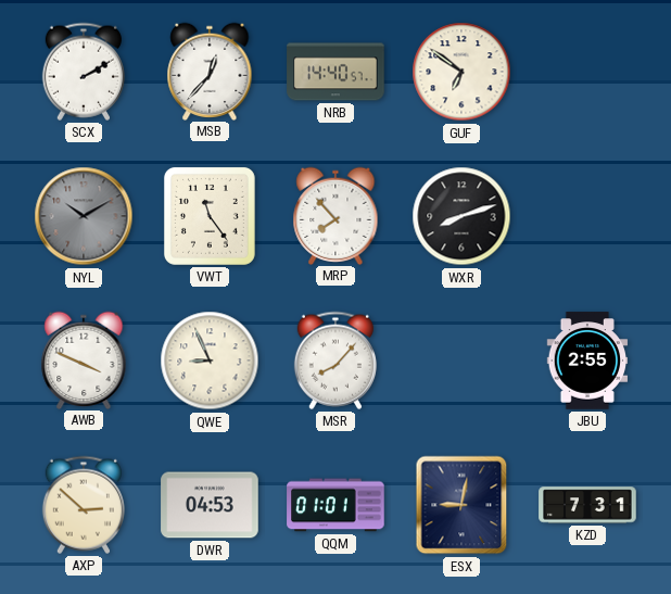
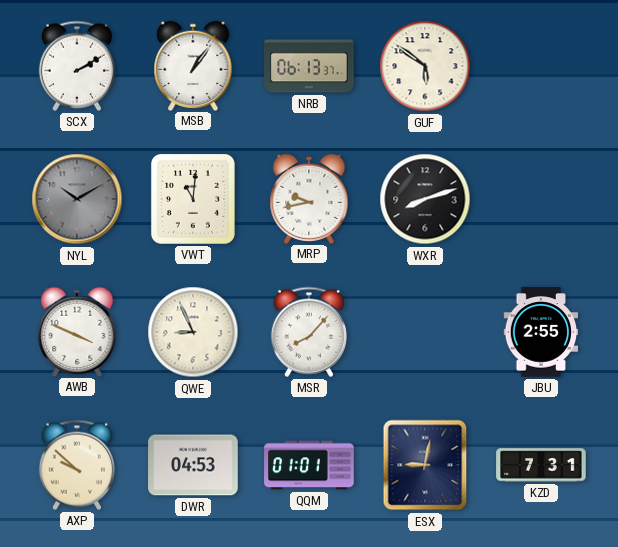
MSB: 12:37 -> 1:06 (193, 65)
NRB: 14:40 -> 06:13 (309, 66)
GUF: 6:51 -> 5:51 (425, 66)
VWT: 11:24 -> 11:01 (193, 199)
MRP: 7:53 -> 9:43 (309, 198)
AXP: 2:52 -> 9:52 (77, 465)
